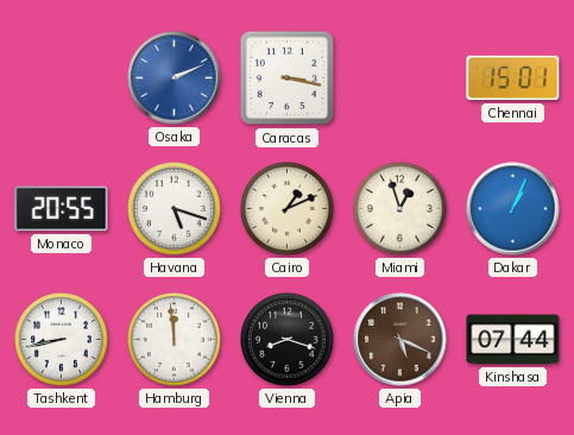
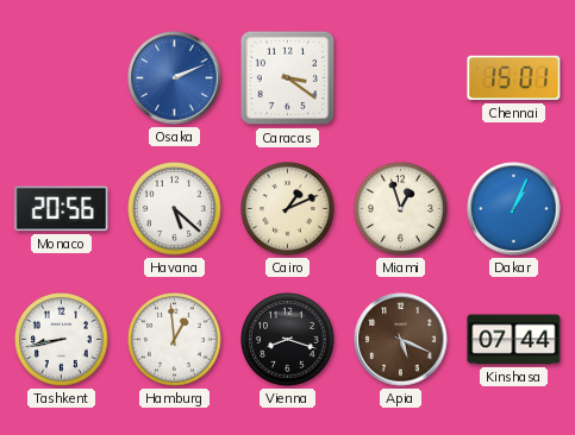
Caracas: 3:17 -> 3:21 (288, 78)
Monaco: 20:55 -> 20:56 (62, 209)
Havana: 5:18 -> 5:22 (175, 209)
Hamburg: 11:59 -> 12:59 (175, 340)
